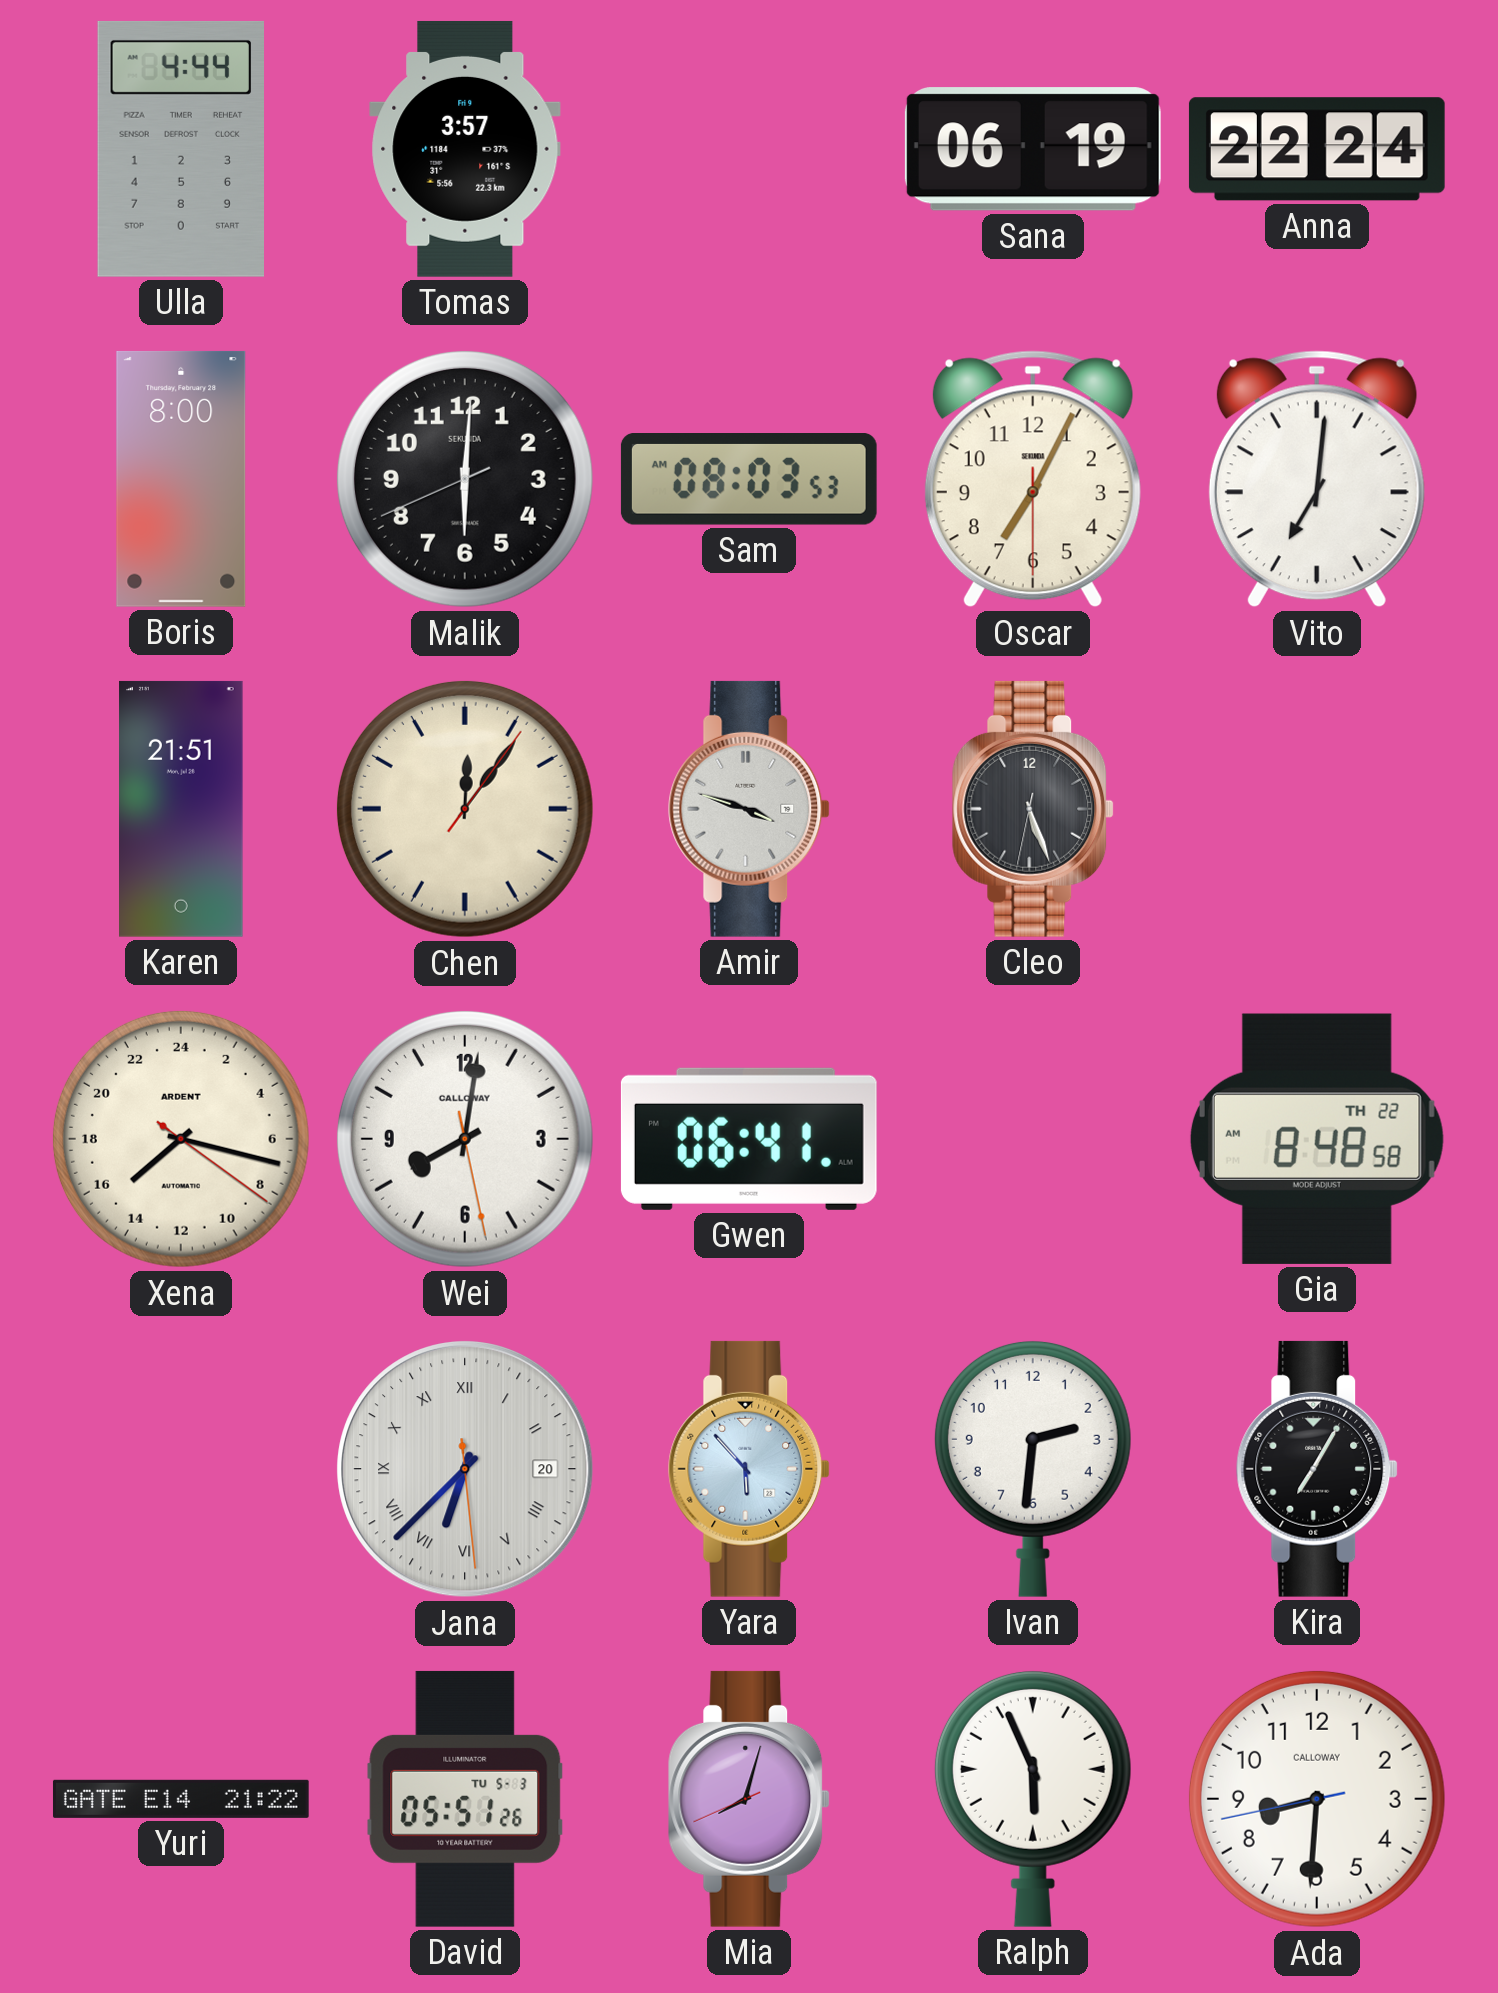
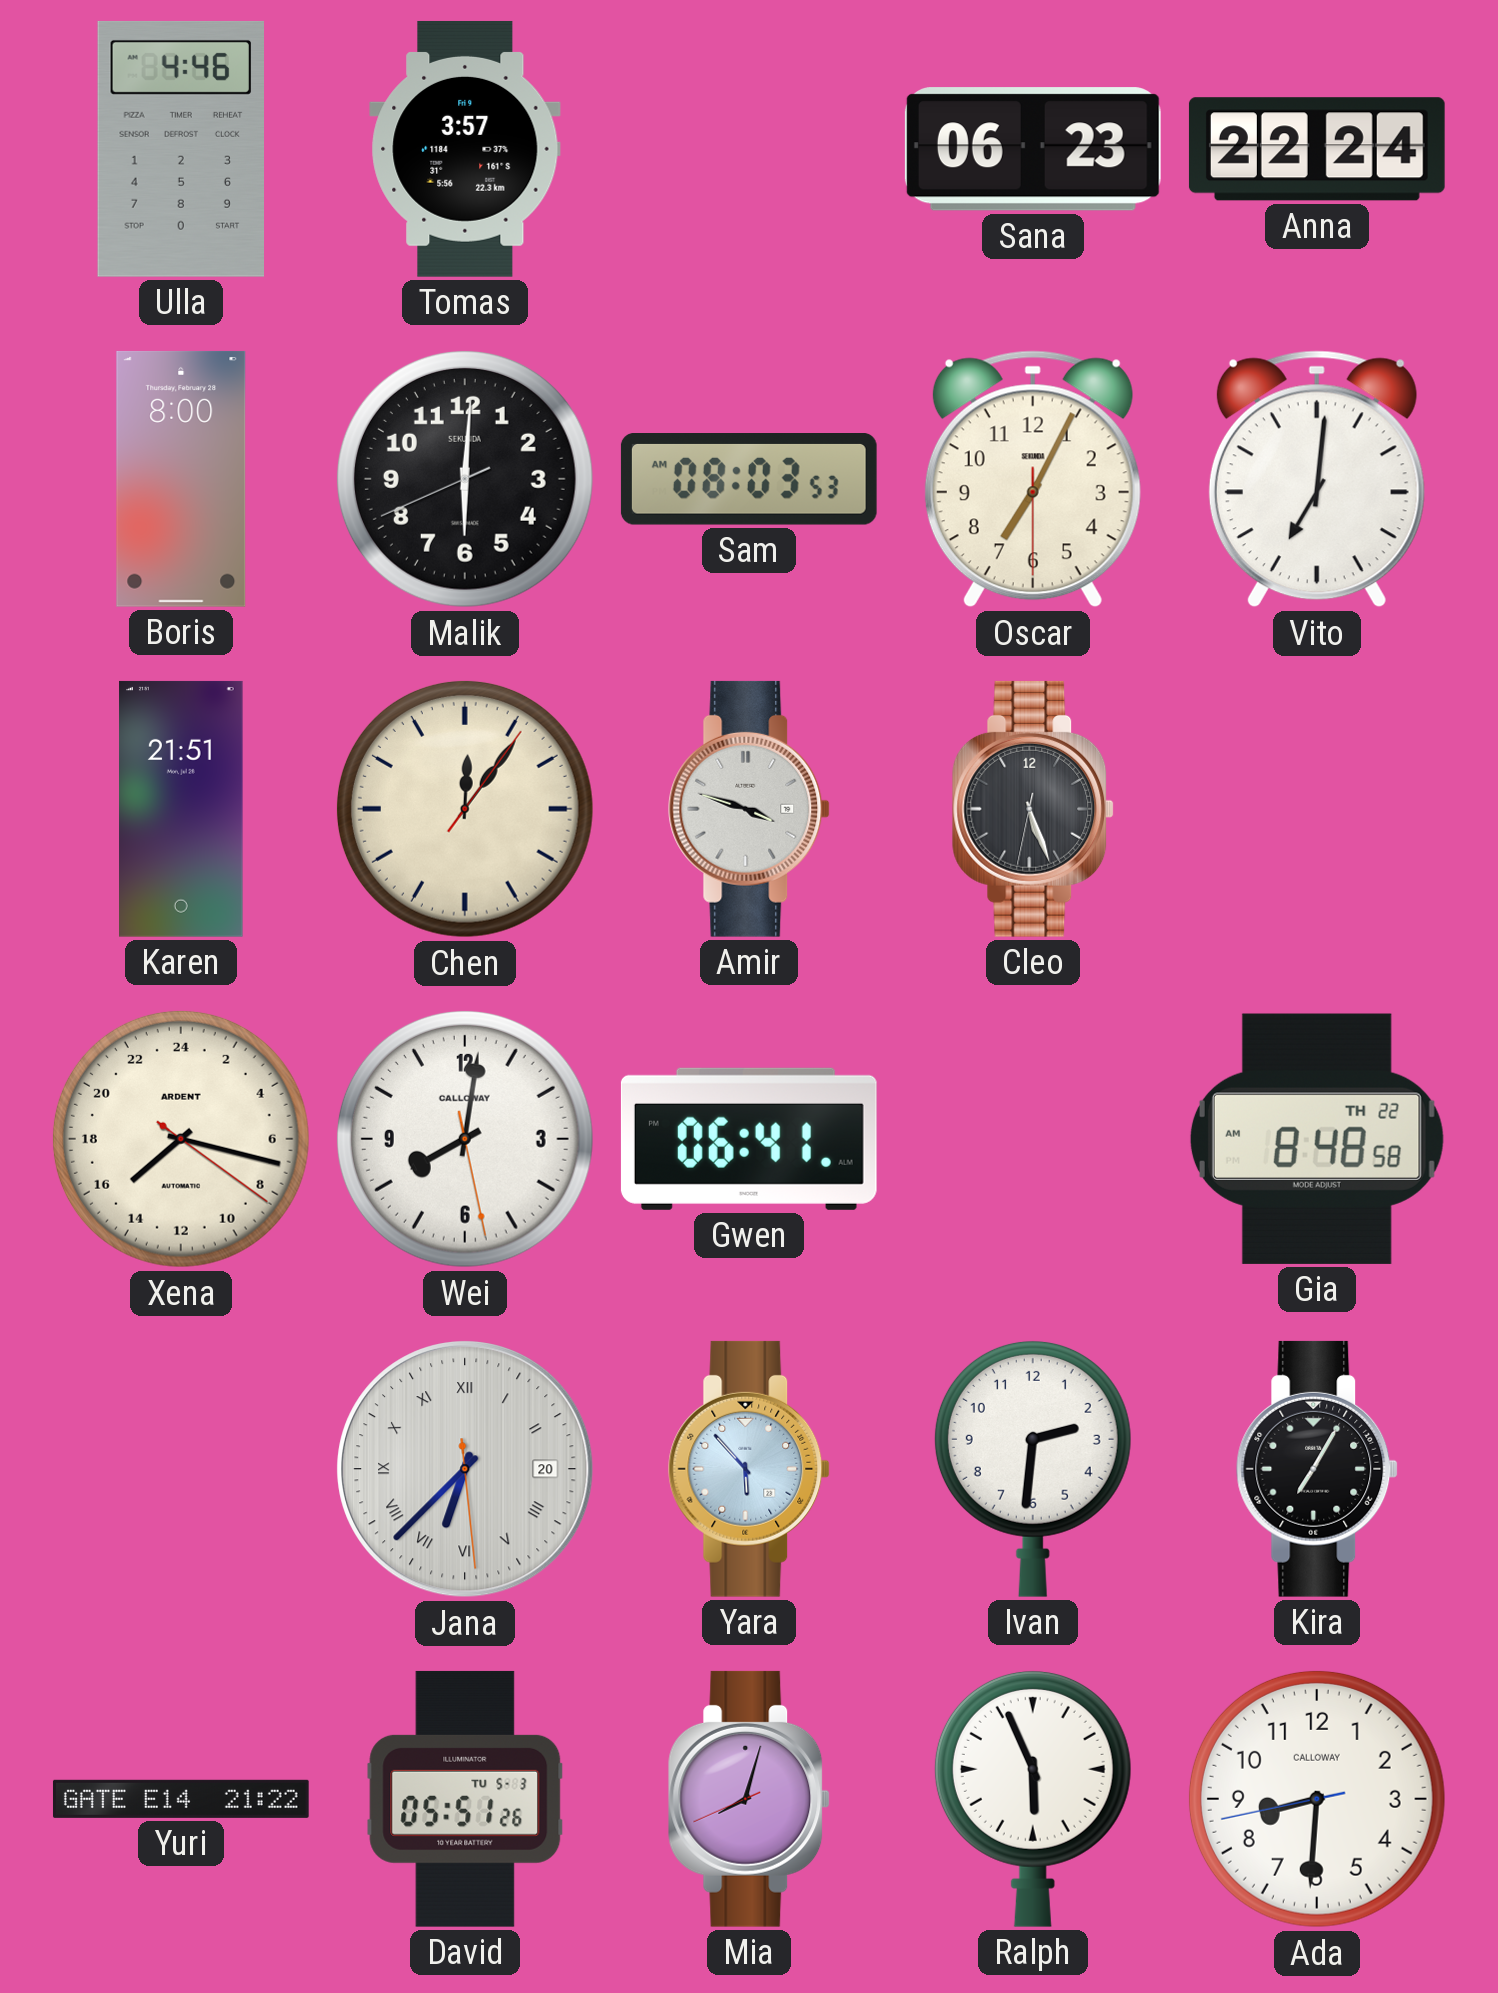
Ulla: 4:44 -> 4:46 (180, 149)
Sana: 06:19 -> 06:23 (1033, 149)
